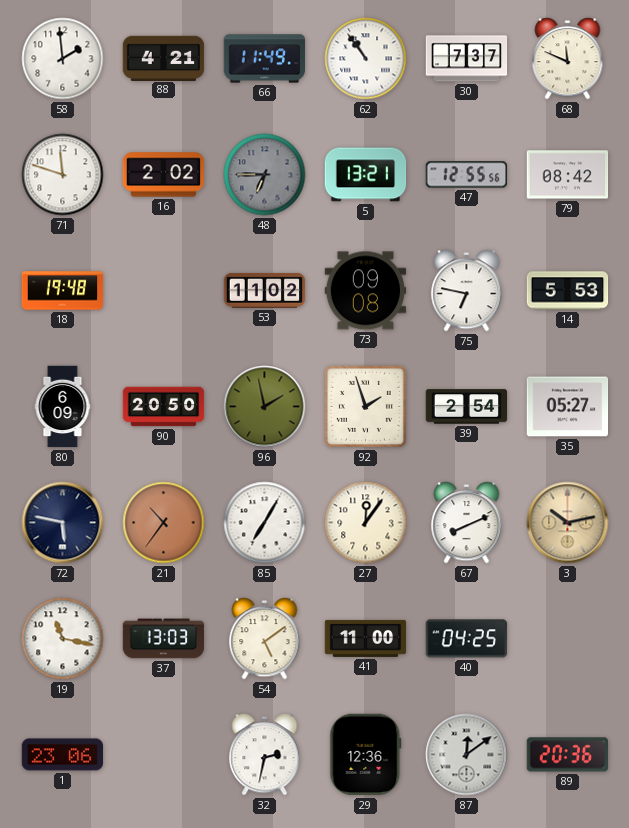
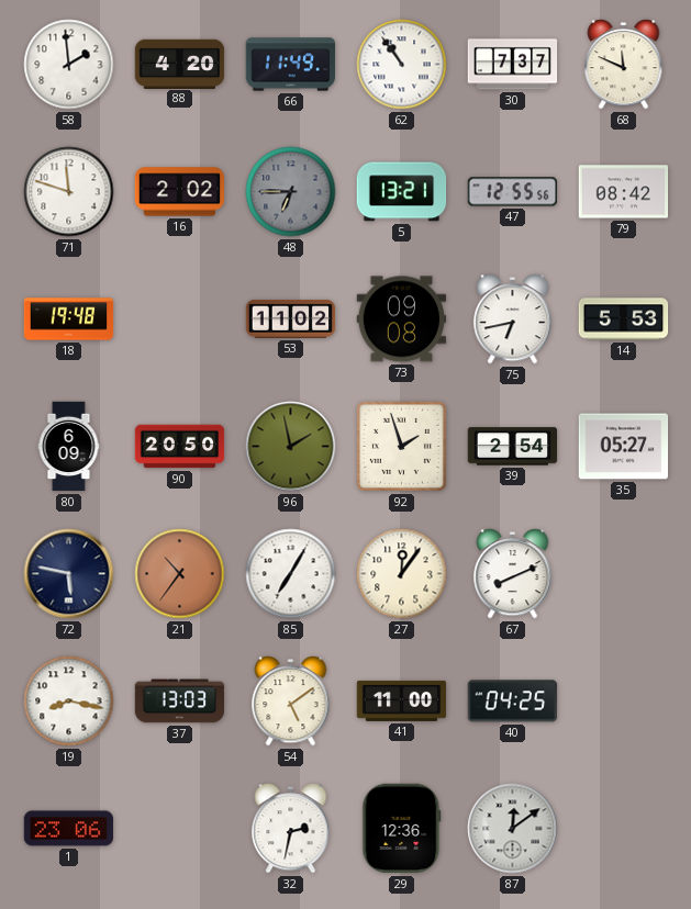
88: 4:21 -> 4:20 (180, 64)
75: 6:47 -> 6:43 (513, 319)
3: 10:13 -> none (568, 523)
19: 11:17 -> 8:17 (69, 702)
89: 20:36 -> none (568, 755)
